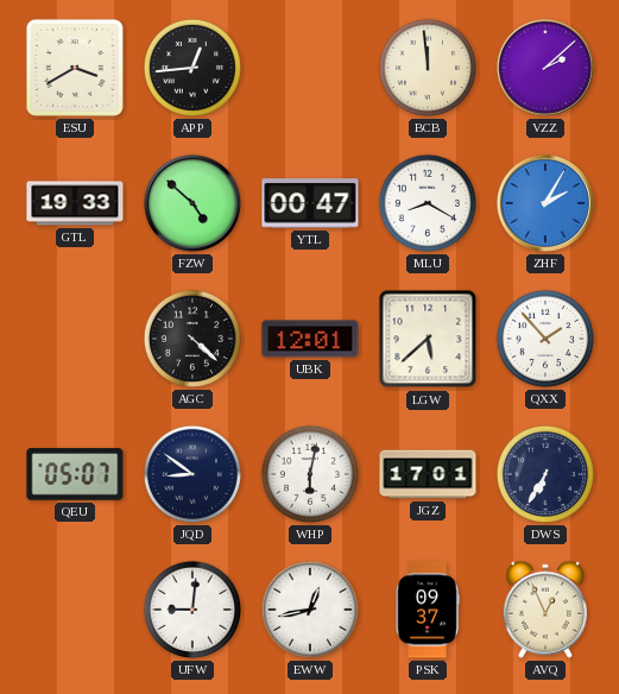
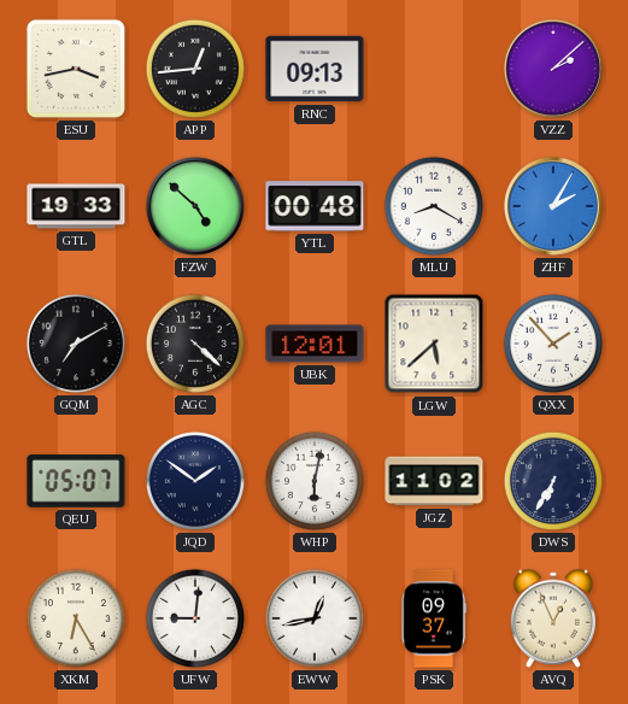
ESU: 3:40 -> 3:43 (76, 69)
RNC: none -> 09:13 (315, 69)
BCB: 11:59 -> none (428, 68)
YTL: 00:47 -> 00:48 (315, 206)
GQM: none -> 7:10 (76, 344)
JQD: 8:51 -> 1:51 (195, 481)
JGZ: 17:01 -> 11:02 (434, 481)
XKM: none -> 6:25 (76, 618)
